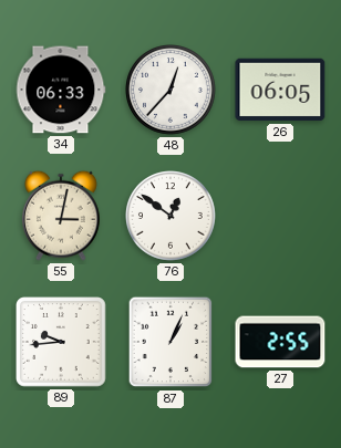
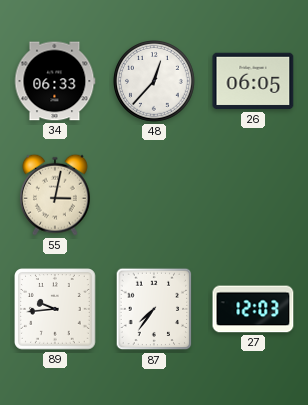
76: 12:51 -> none (172, 217)
87: 1:04 -> 7:36 (154, 309)
27: 2:55 -> 12:03 (253, 309)
